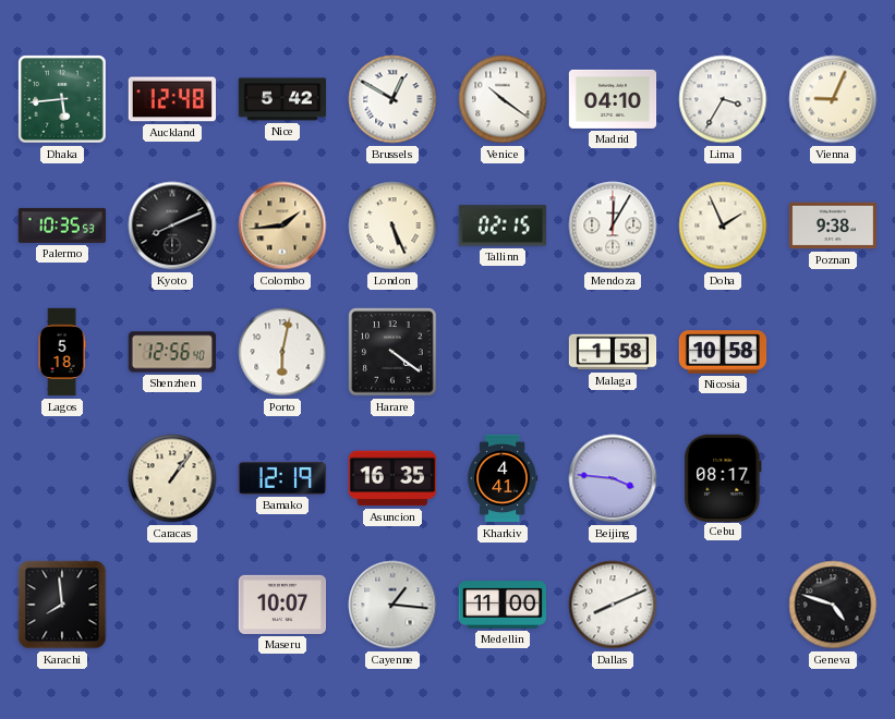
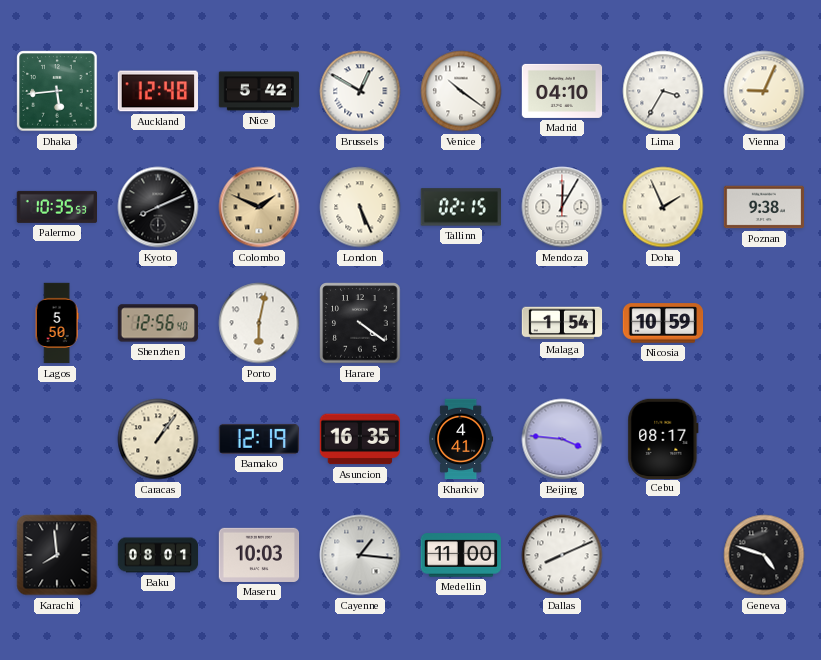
Colombo: 1:44 -> 1:49 (259, 207)
Lagos: 5:18 -> 5:50 (57, 323)
Malaga: 1:58 -> 1:54 (562, 323)
Nicosia: 10:58 -> 10:59 (663, 323)
Baku: none -> 08:01 (158, 555)
Maseru: 10:07 -> 10:03 (259, 555)
